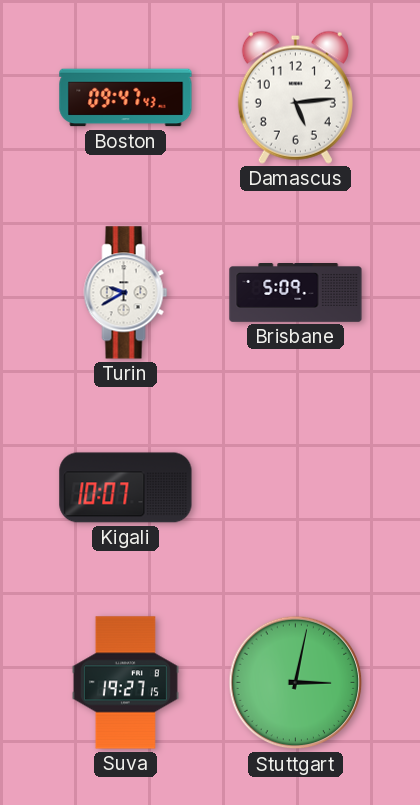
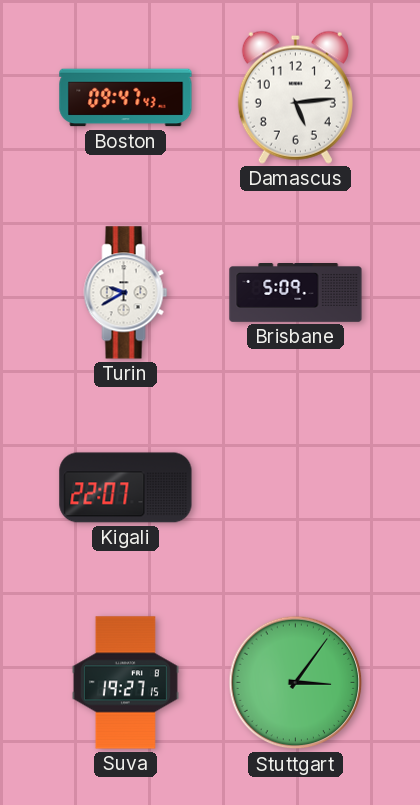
Kigali: 10:07 -> 22:07 (126, 488)
Stuttgart: 3:02 -> 3:06 (296, 683)
